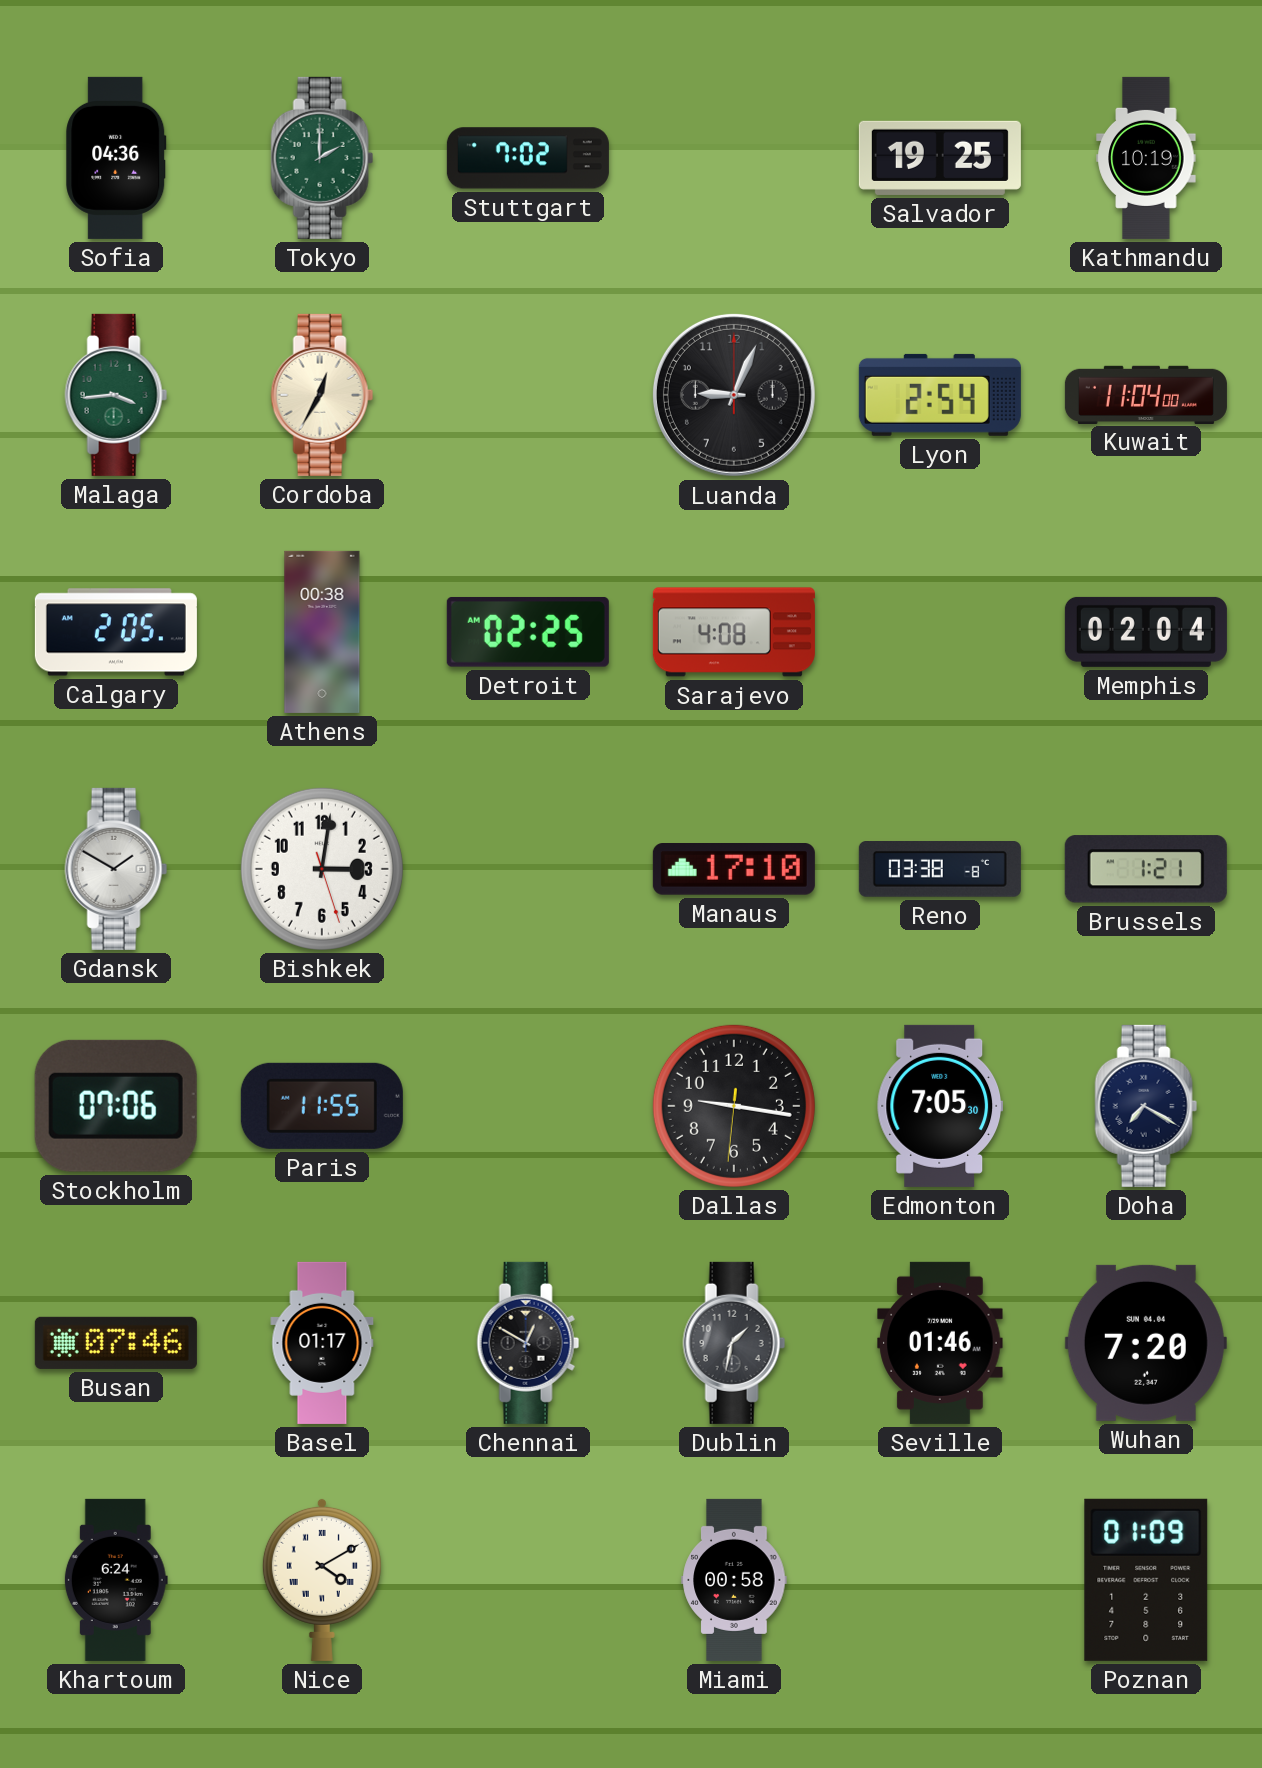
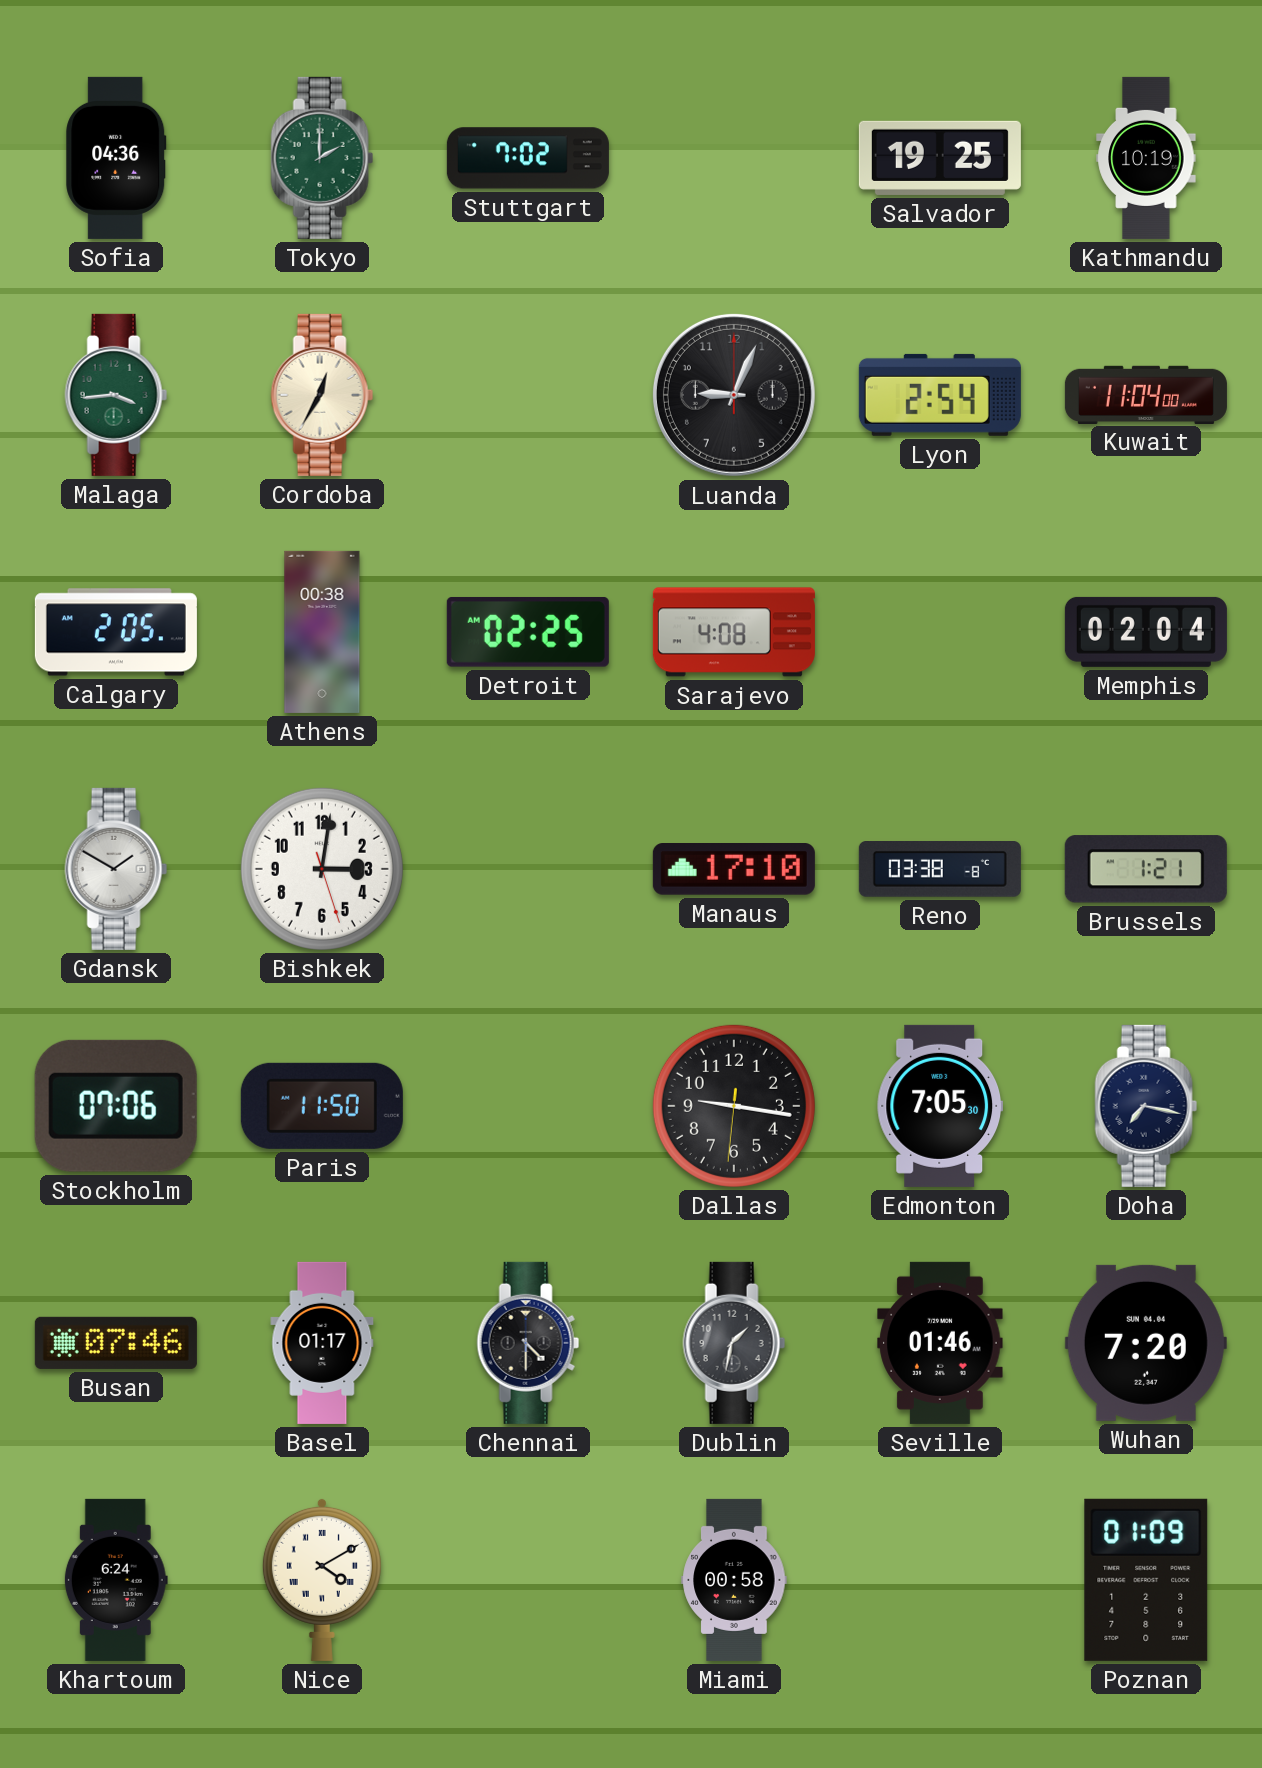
Paris: 11:55 -> 11:50 (322, 1106)
Doha: 7:20 -> 7:17 (1146, 1106)
Chennai: 12:50 -> 4:30 (528, 1343)
